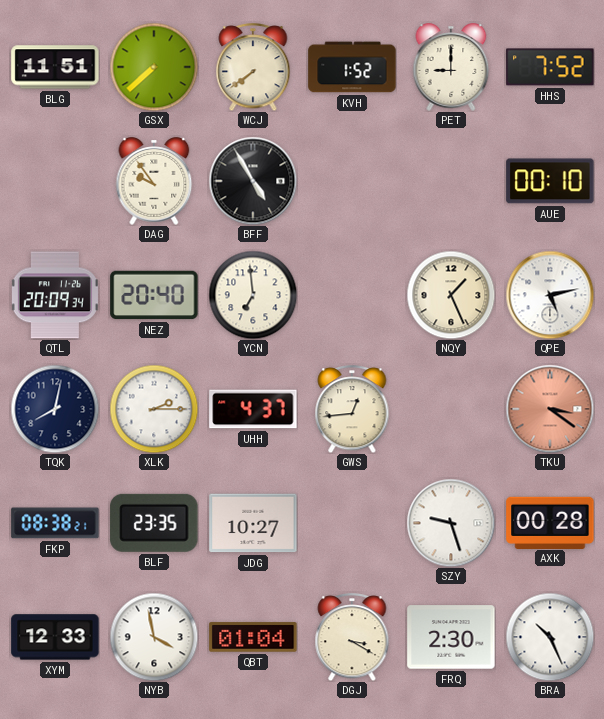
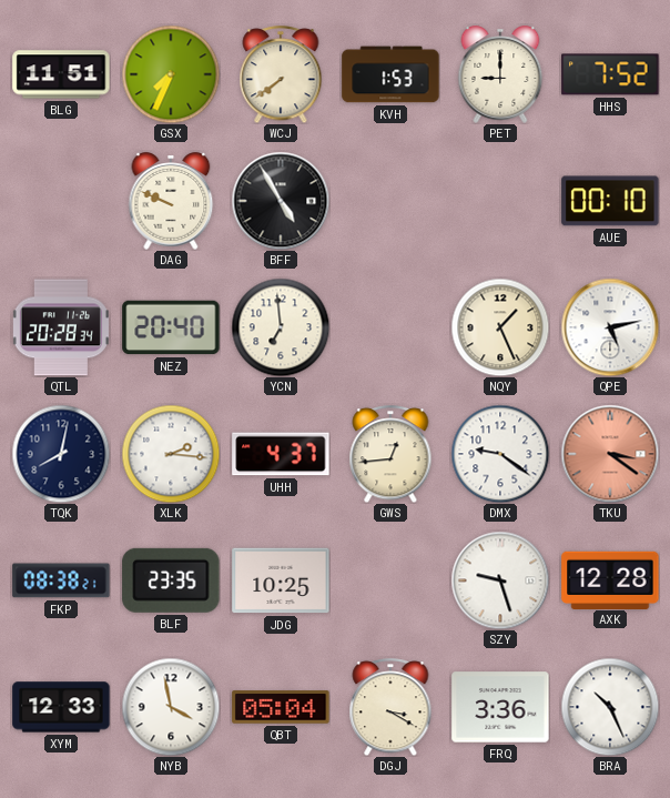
GSX: 7:38 -> 7:34 (171, 74)
KVH: 1:52 -> 1:53 (390, 74)
DAG: 9:54 -> 9:49 (171, 201)
QTL: 20:09 -> 20:28 (61, 327)
XLK: 2:15 -> 2:16 (171, 454)
DMX: none -> 9:21 (500, 454)
JDG: 10:27 -> 10:25 (281, 580)
AXK: 00:28 -> 12:28 (610, 579)
QBT: 01:04 -> 05:04 (281, 707)
FRQ: 2:30 -> 3:36 (500, 707)
